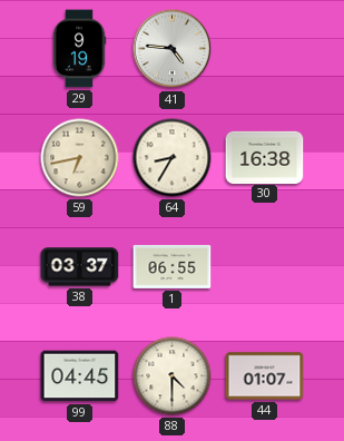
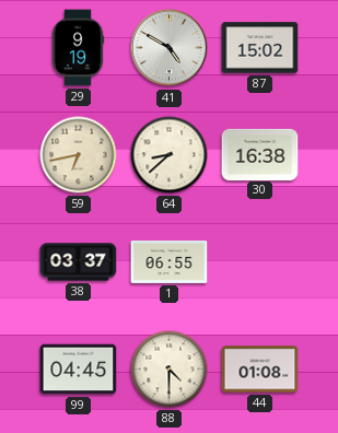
41: 4:46 -> 4:50 (170, 48)
87: none -> 15:02 (260, 48)
64: 8:35 -> 8:38 (170, 155)
44: 01:07 -> 01:08 (260, 370)
